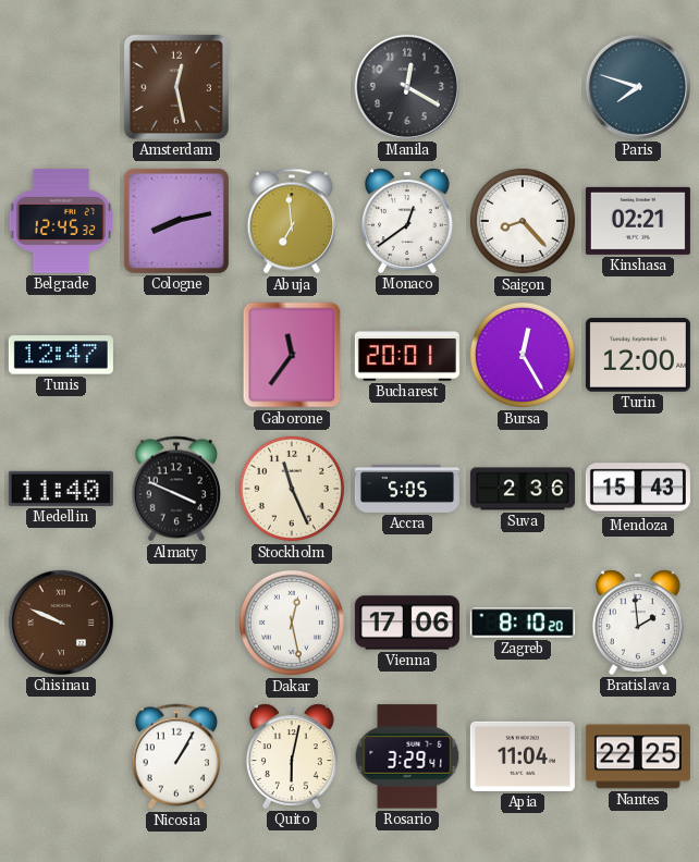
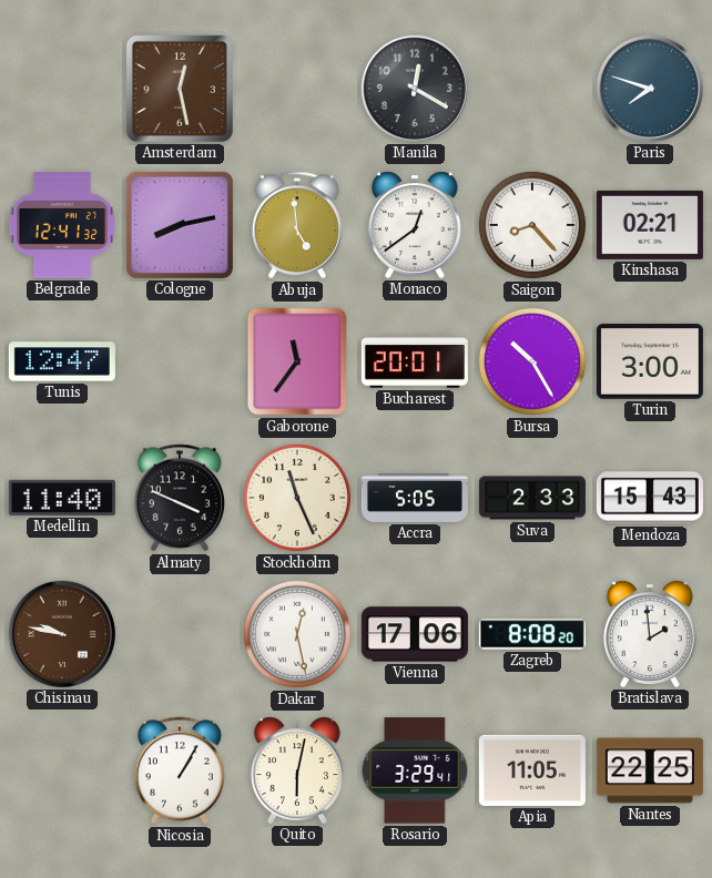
Belgrade: 12:45 -> 12:41 (62, 225)
Abuja: 6:59 -> 4:59 (296, 225)
Bursa: 12:25 -> 10:25 (532, 361)
Turin: 12:00 -> 3:00 (650, 361)
Suva: 2:36 -> 2:33 (532, 498)
Chisinau: 9:49 -> 9:47 (62, 634)
Zagreb: 8:10 -> 8:08 (532, 634)
Apia: 11:04 -> 11:05 (532, 770)
